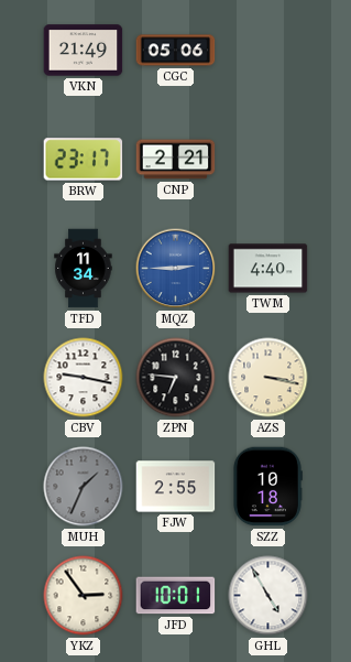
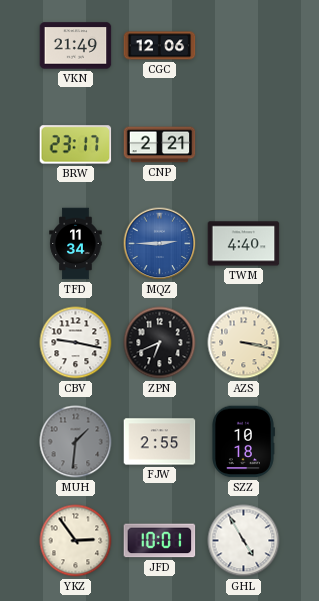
CGC: 05:06 -> 12:06 (160, 46)
ZPN: 6:46 -> 6:41 (160, 343)
MUH: 1:34 -> 1:31 (76, 442)
